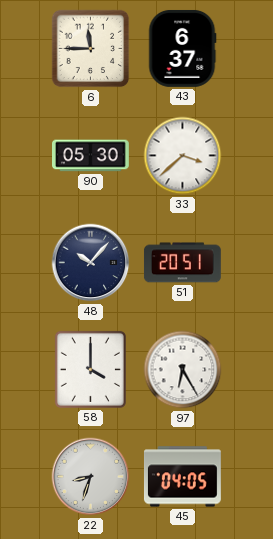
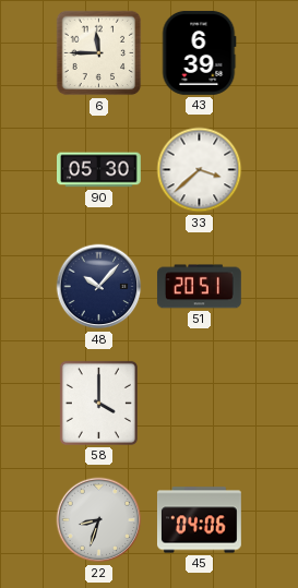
43: 6:37 -> 6:39 (199, 52)
97: 6:25 -> none (183, 370)
45: 04:05 -> 04:06 (199, 520)
